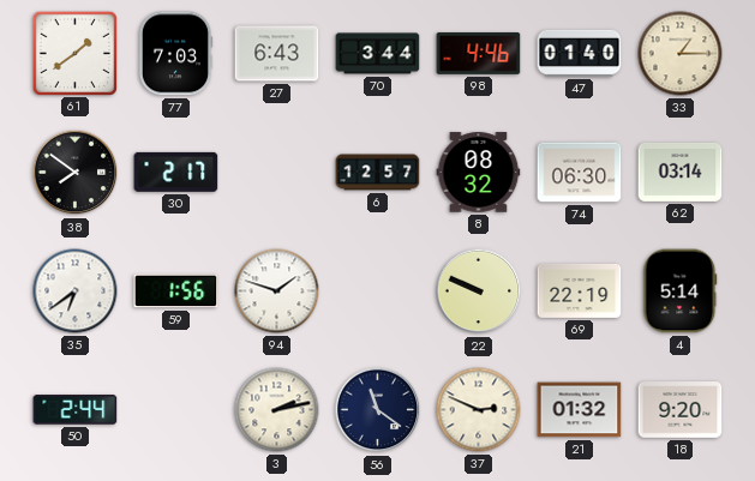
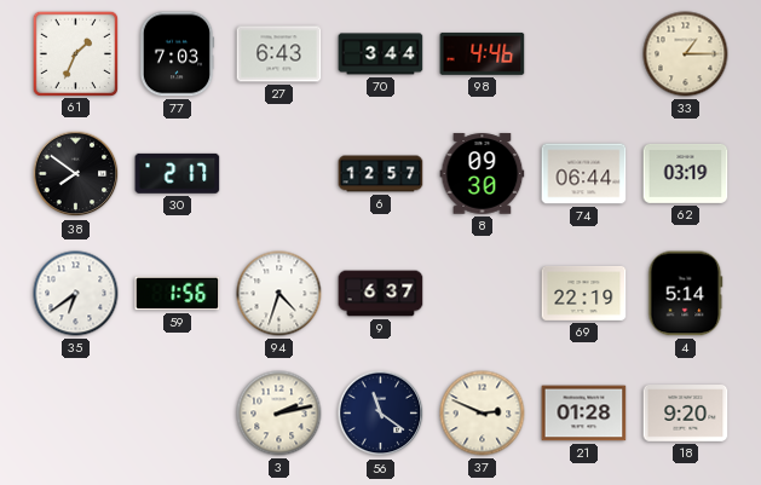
61: 1:39 -> 1:34 (75, 53)
47: 01:40 -> none (580, 53)
8: 08:32 -> 09:30 (483, 174)
74: 06:30 -> 06:44 (584, 174)
62: 03:14 -> 03:19 (686, 174)
94: 1:48 -> 4:33 (279, 294)
9: none -> 6:37 (381, 294)
22: 9:49 -> none (479, 291)
50: 2:44 -> none (76, 410)
21: 01:32 -> 01:28 (584, 414)
